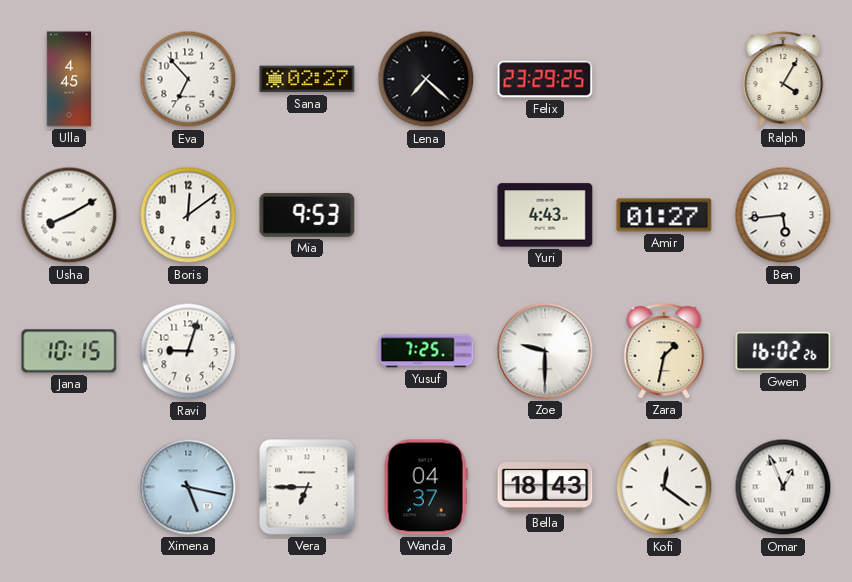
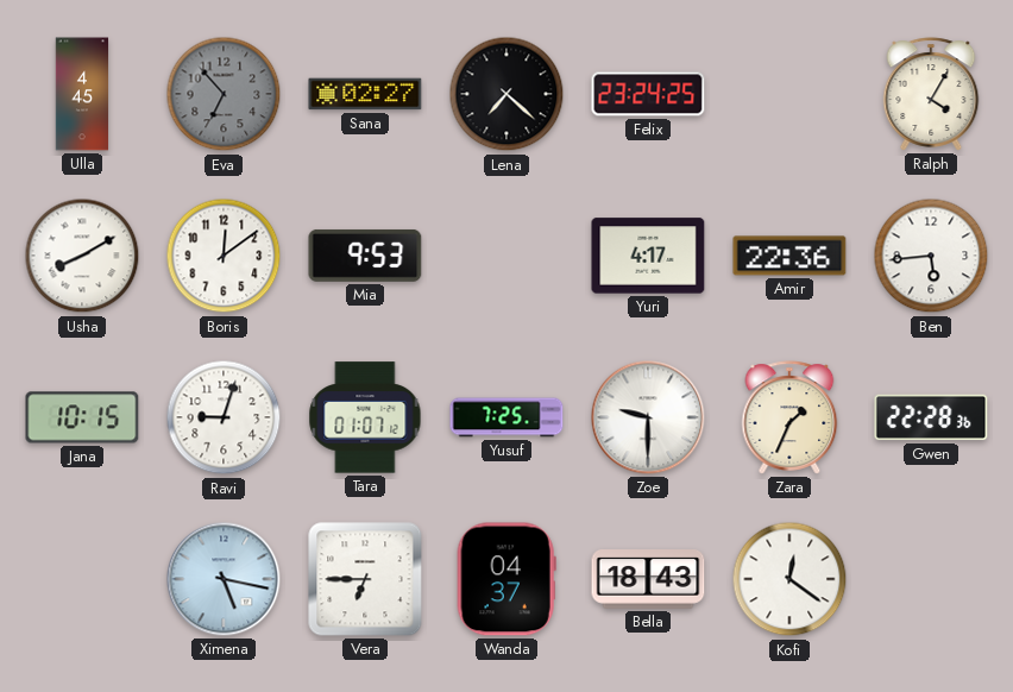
Eva dial: white -> grey (224, 94)
Felix: 23:29 -> 23:24 (648, 94)
Yuri: 4:43 -> 4:17 (648, 256)
Amir: 01:27 -> 22:36 (789, 256)
Tara: none -> 01:07 (365, 417)
Zara: 1:32 -> 1:34 (789, 417)
Gwen: 16:02 -> 22:28 (931, 417)
Omar: 12:56 -> none (783, 487)
